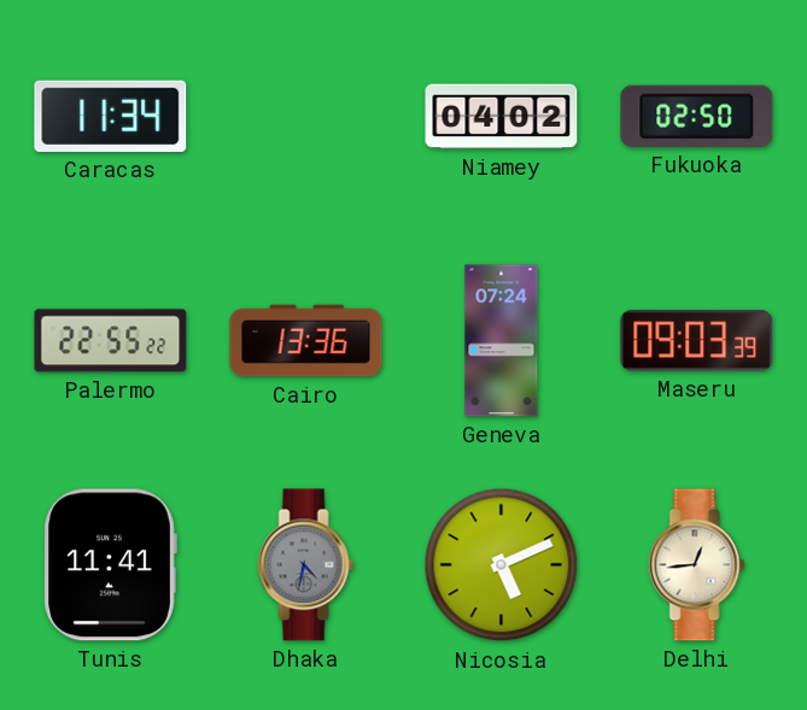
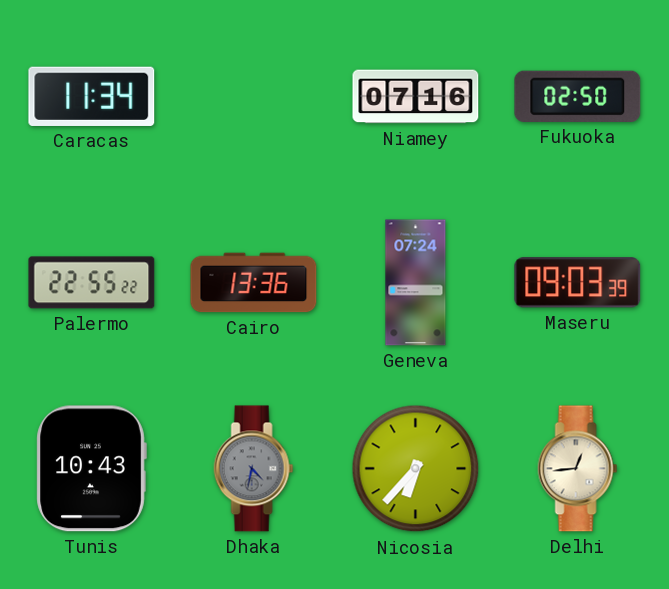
Niamey: 04:02 -> 07:16 (416, 97)
Tunis: 11:41 -> 10:43 (91, 469)
Nicosia: 5:11 -> 6:37 (416, 469)
